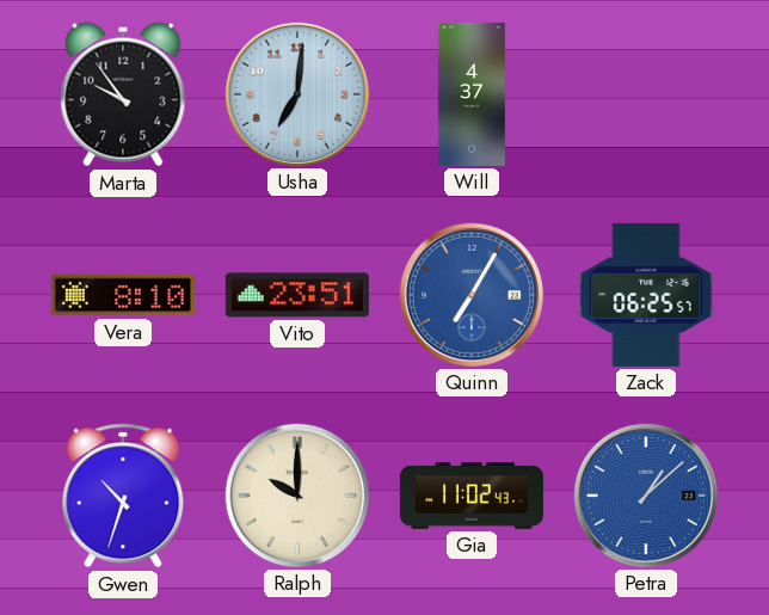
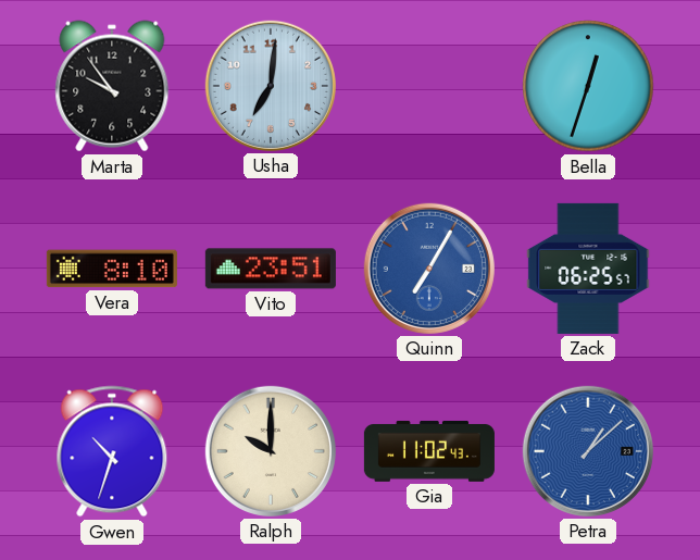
Will: 4:37 -> none (472, 94)
Bella: none -> 12:33 (588, 86)
